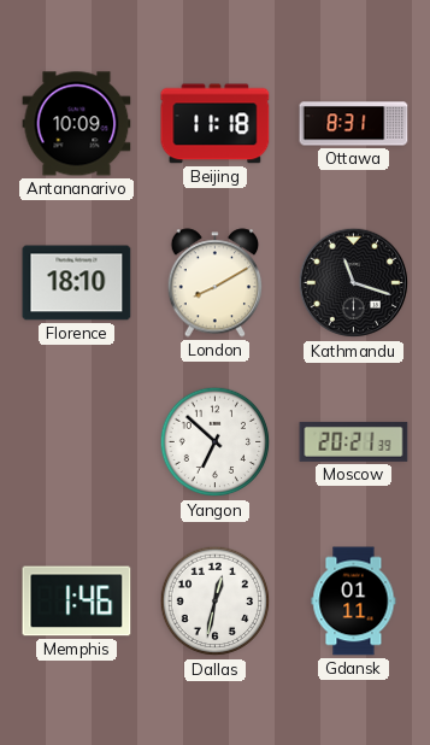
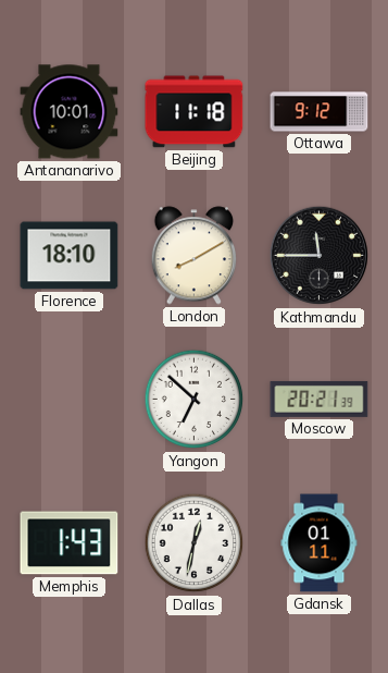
Antananarivo: 10:09 -> 10:01 (70, 112)
Ottawa: 8:31 -> 9:12 (320, 112)
Kathmandu: 11:18 -> 11:45 (320, 256)
Memphis: 1:46 -> 1:43 (70, 543)
